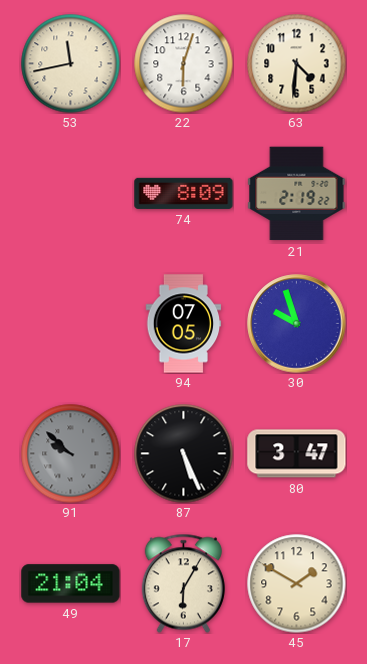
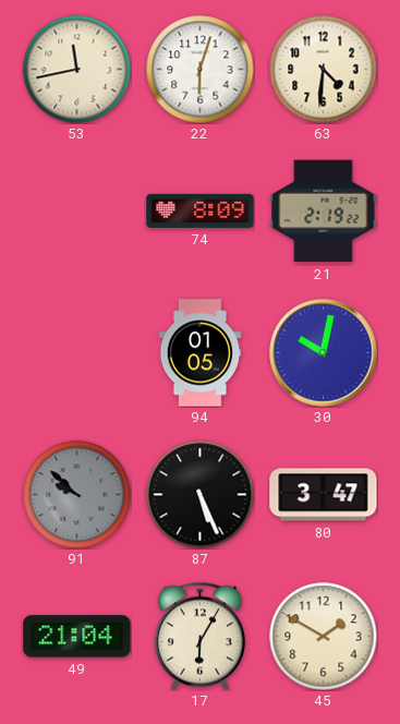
94: 07:05 -> 01:05 (201, 353)
30: 9:57 -> 10:02 (324, 353)
